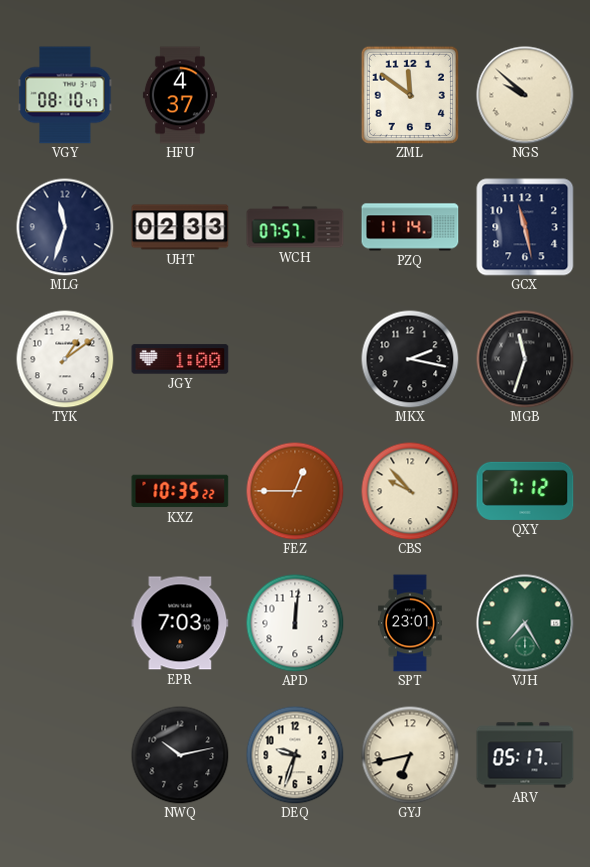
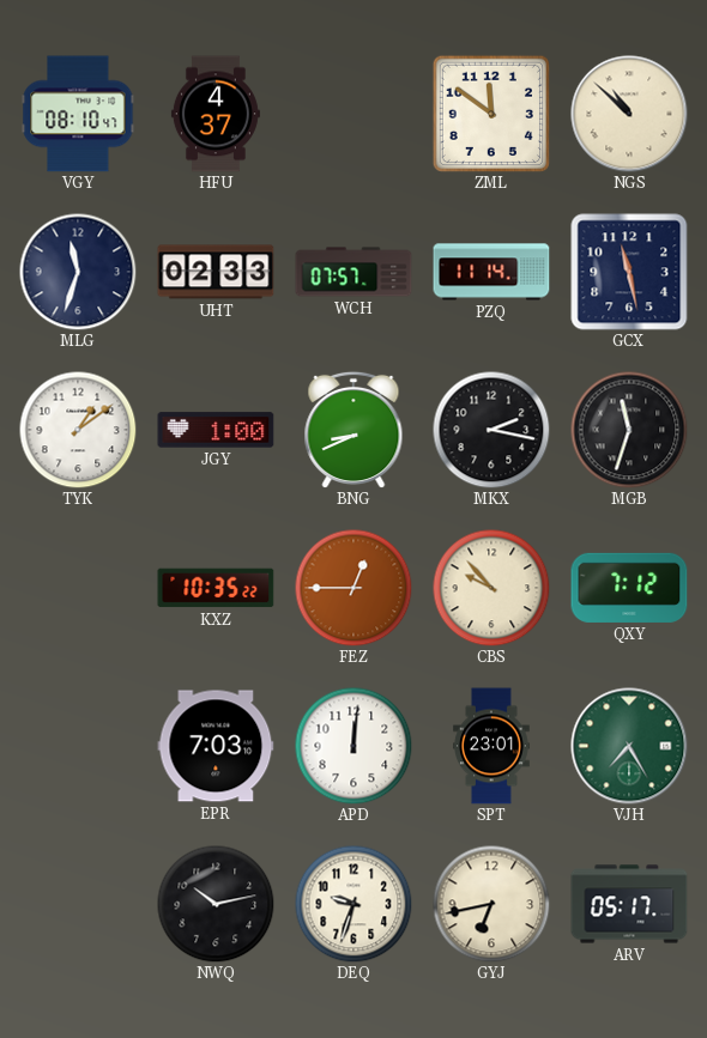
NGS: 9:52 -> 10:52 (629, 114)
BNG: none -> 8:41 (353, 430)
